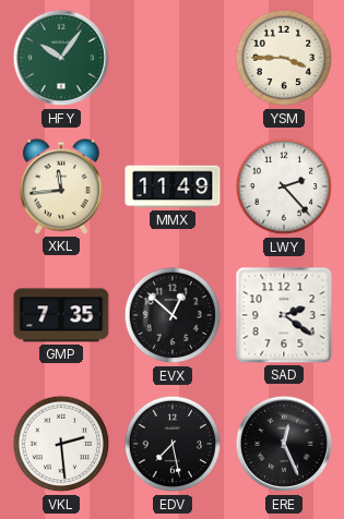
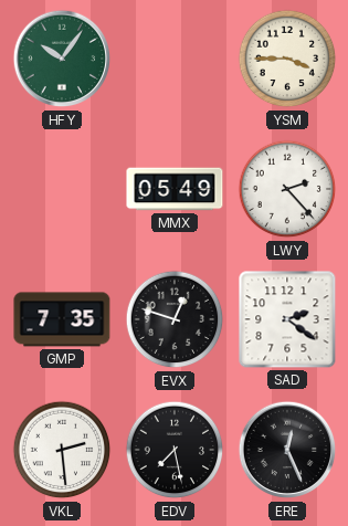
XKL: 11:44 -> none (61, 186)
MMX: 11:49 -> 05:49 (175, 189)
EVX: 12:52 -> 12:48 (175, 319)
